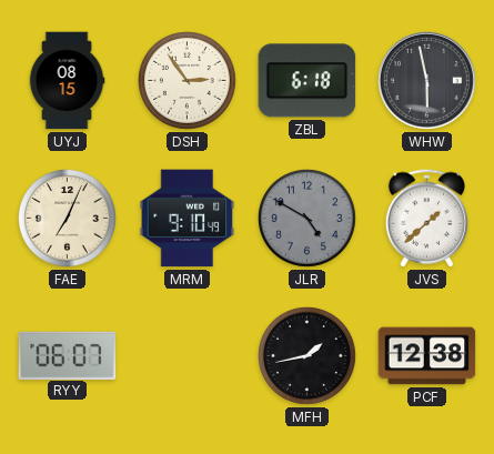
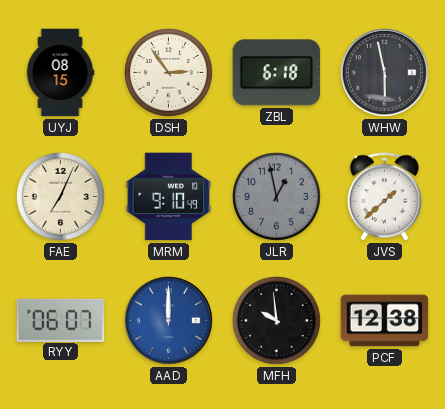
JLR: 4:50 -> 12:58 (276, 196)
AAD: none -> 12:00 (168, 320)
MFH: 1:43 -> 9:59 (276, 320)
